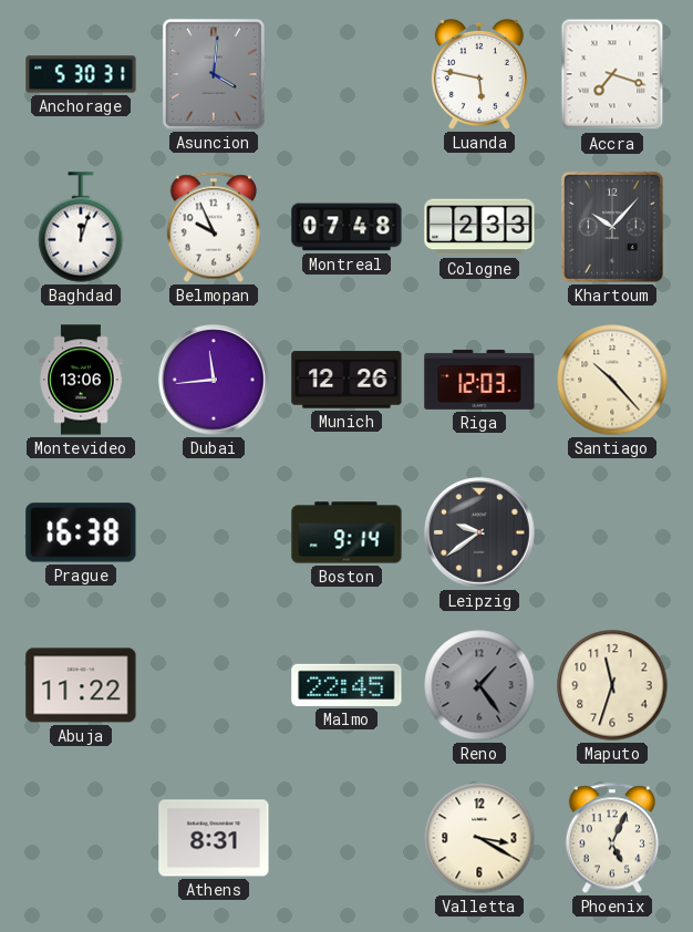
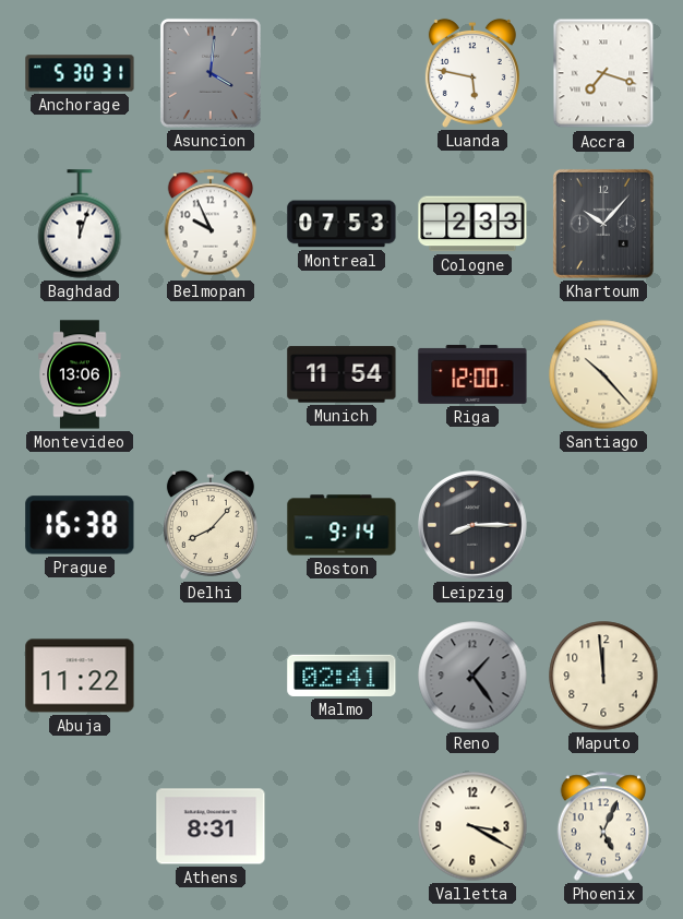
Montreal: 07:48 -> 07:53 (341, 224)
Dubai: 11:44 -> none (214, 380)
Munich: 12:26 -> 11:54 (341, 374)
Riga: 12:03 -> 12:00 (472, 374)
Delhi: none -> 8:07 (211, 525)
Leipzig: 9:39 -> 8:15 (472, 525)
Malmo: 22:45 -> 02:41 (341, 676)
Maputo: 11:33 -> 11:59 (603, 676)
